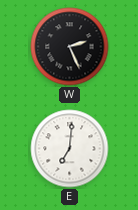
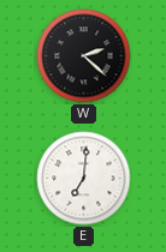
W: 2:26 -> 2:22 (84, 56)
